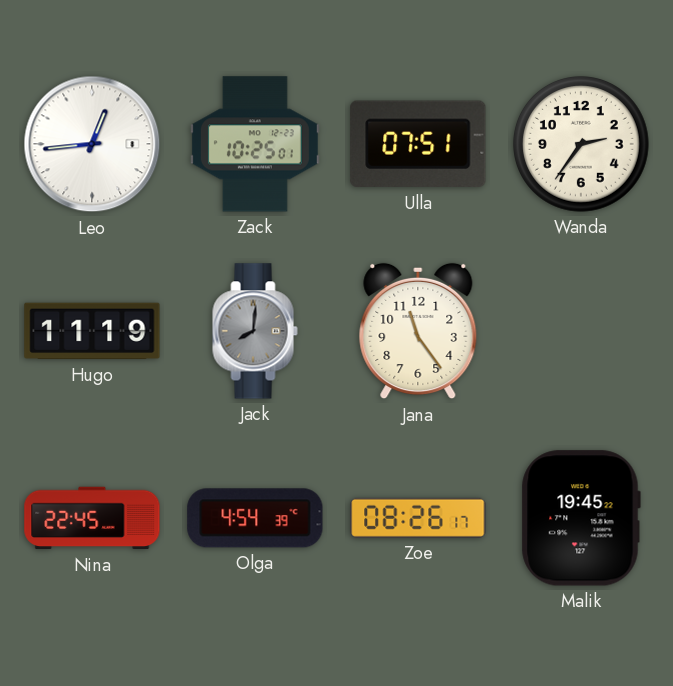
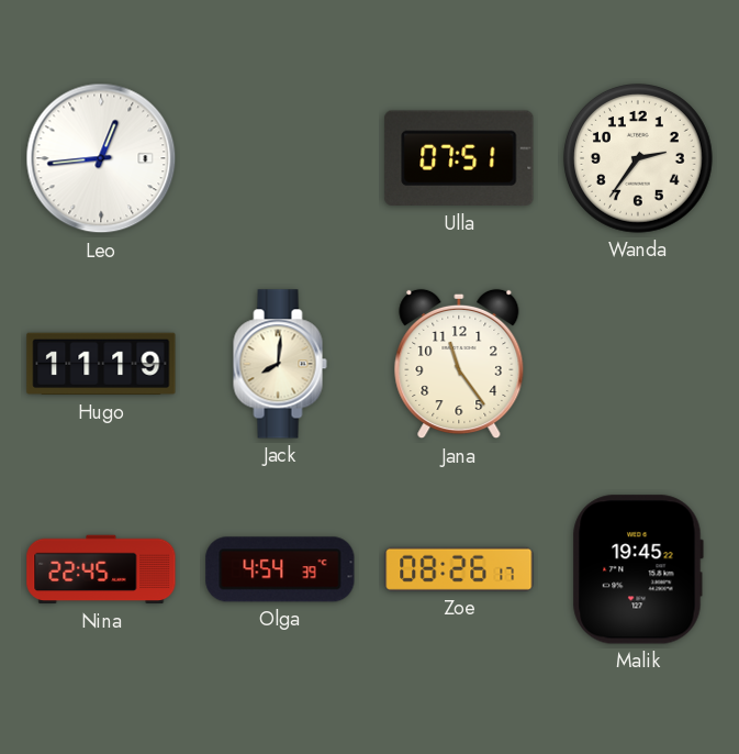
Zack: 10:25 -> none (255, 144)
Jack dial: grey -> cream (280, 364)
